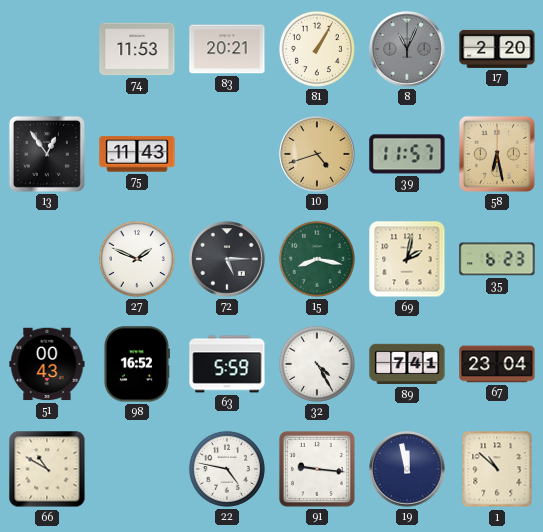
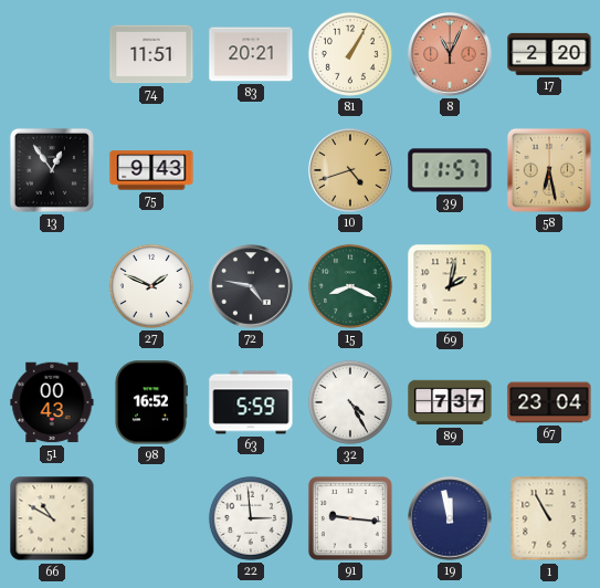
74: 11:53 -> 11:51 (151, 54)
8 dial: grey -> salmon (450, 54)
75: 11:43 -> 9:43 (151, 170)
72: 5:15 -> 4:47 (251, 286)
15: 8:17 -> 8:19 (350, 286)
35: 6:23 -> none (497, 259)
89: 7:41 -> 7:37 (450, 402)
22: 4:47 -> 2:59 (251, 518)
1: 10:52 -> 10:55 (549, 518)
